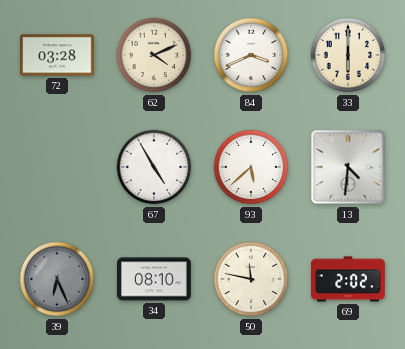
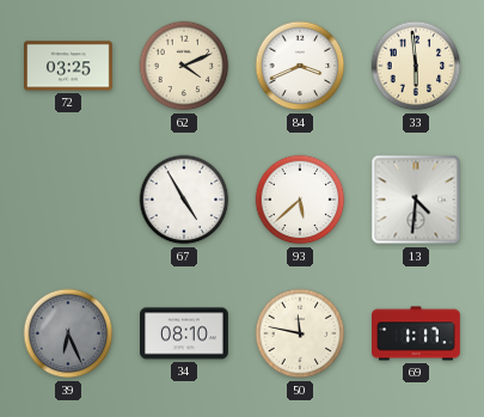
72: 03:28 -> 03:25 (69, 66)
33: 6:00 -> 5:59 (416, 66)
69: 2:02 -> 1:17 (417, 333)
